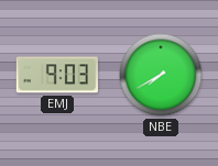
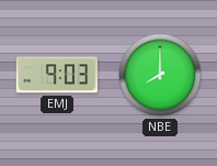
NBE: 7:40 -> 8:00 (160, 75)
